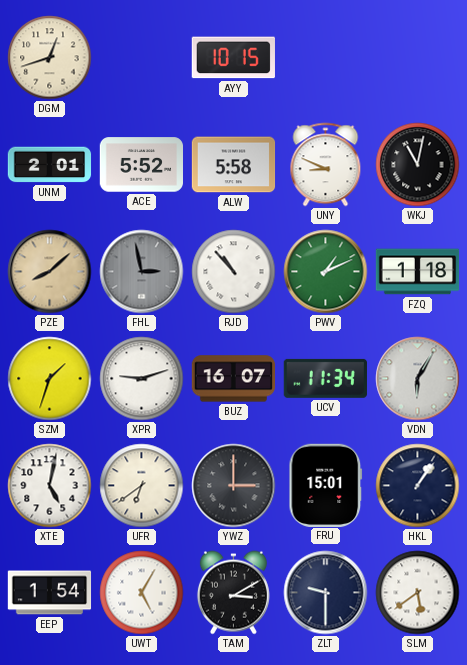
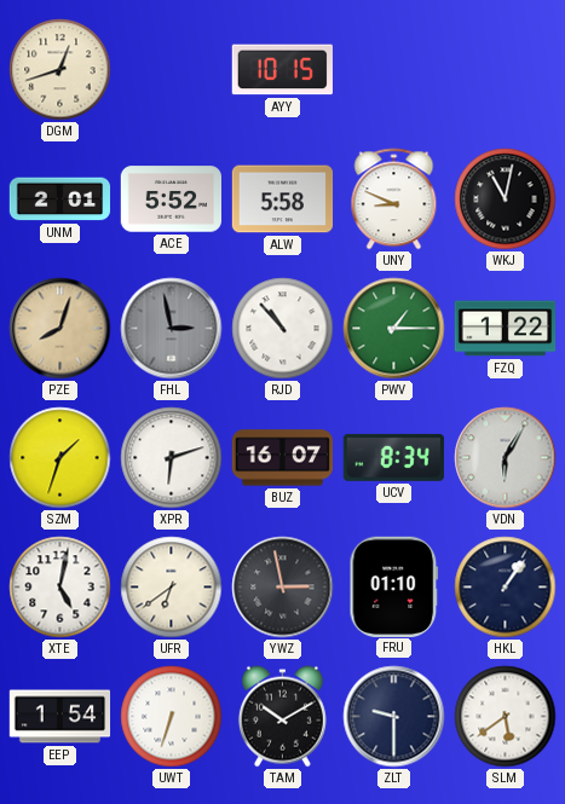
PZE: 8:08 -> 8:03 (60, 329)
PWV: 1:11 -> 1:15 (394, 329)
FZQ: 1:18 -> 1:22 (506, 329)
XPR: 9:12 -> 6:12 (172, 458)
UCV: 11:34 -> 8:34 (393, 457)
YWZ: 3:00 -> 2:58 (283, 588)
FRU: 15:01 -> 01:10 (394, 586)
UWT: 5:05 -> 6:33 (172, 717)
TAM: 3:10 -> 10:10 (282, 717)
